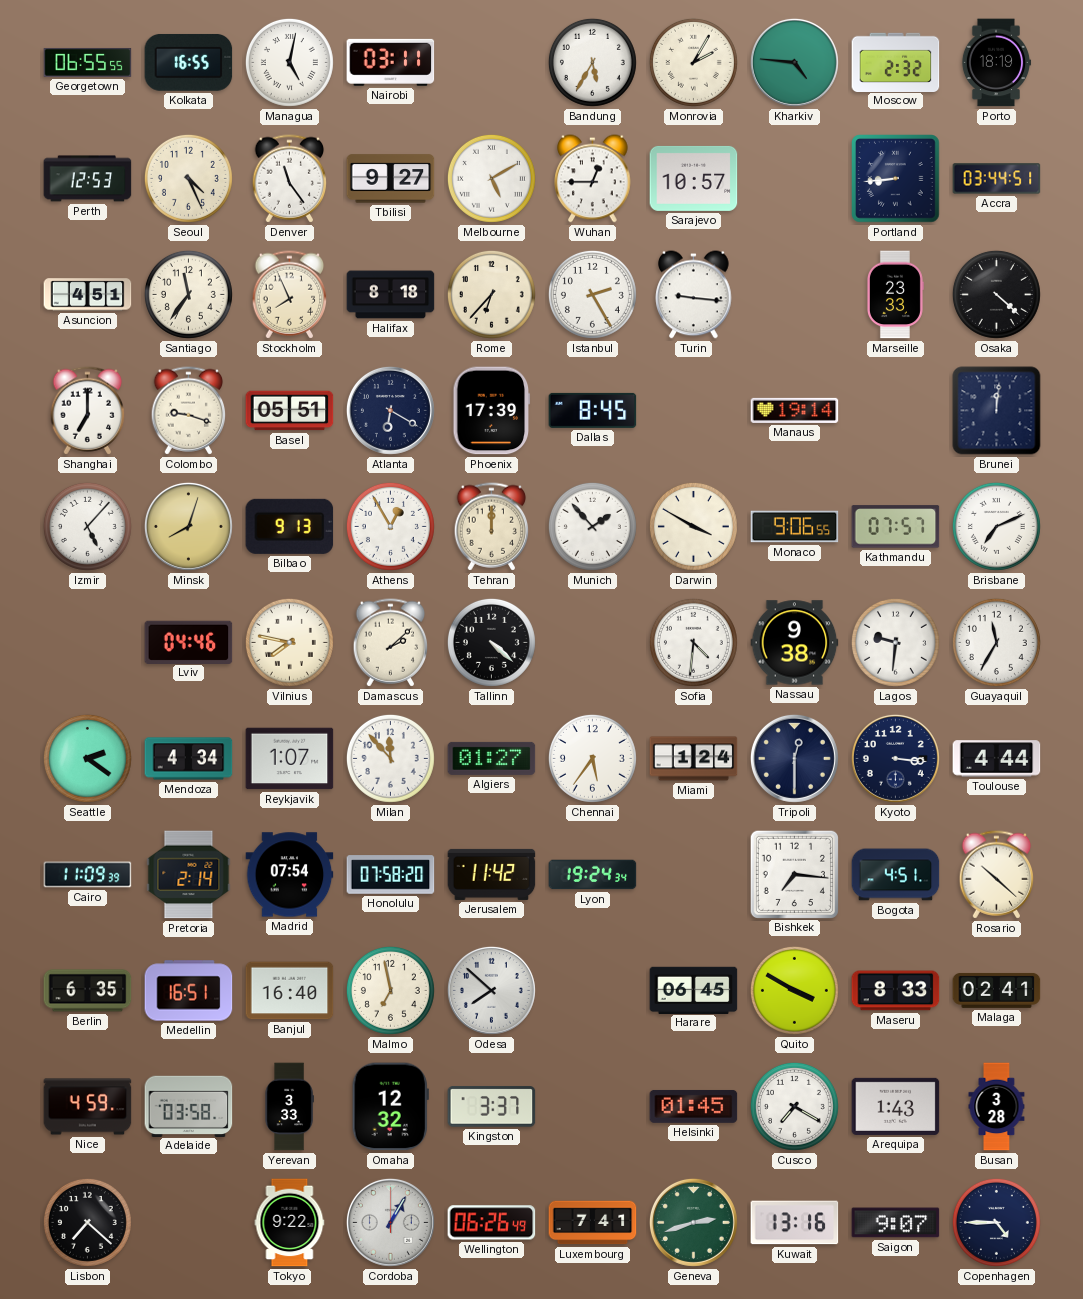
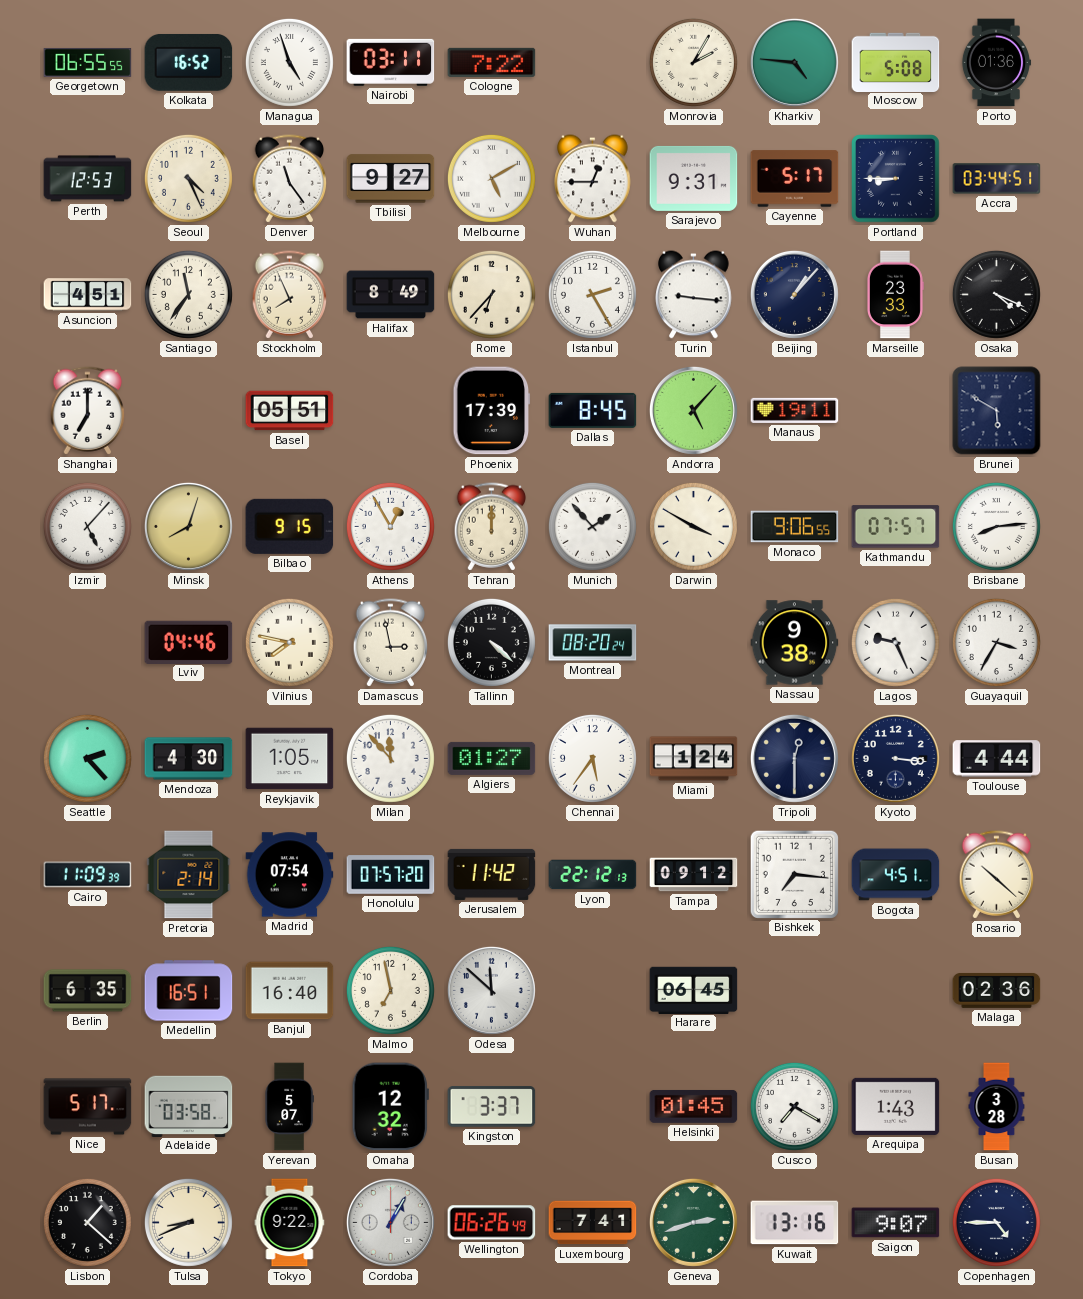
Kolkata: 16:55 -> 16:52 (189, 62)
Managua: 5:02 -> 4:57 (289, 62)
Cologne: none -> 7:22 (492, 62)
Bandung: 5:35 -> none (592, 62)
Moscow: 2:32 -> 5:08 (896, 62)
Porto: 18:19 -> 01:36 (996, 63)
Sarajevo: 10:57 -> 9:31 (694, 178)
Cayenne: none -> 5:17 (795, 179)
Portland: 8:44 -> 8:45 (896, 179)
Halifax: 8:18 -> 8:49 (391, 295)
Beijing: none -> 1:07 (794, 294)
Osaka: 4:22 -> 4:19 (996, 294)
Colombo: 9:18 -> none (189, 411)
Atlanta: 6:20 -> none (390, 410)
Andorra: none -> 5:07 (693, 410)
Manaus: 19:14 -> 19:11 (795, 410)
Brunei: 12:01 -> 5:50 (997, 411)
Bilbao: 9:13 -> 9:15 (290, 526)
Brisbane: 7:11 -> 8:14 (996, 526)
Damascus: 2:08 -> 2:58 (391, 643)
Montreal: none -> 08:20 (593, 643)
Sofia: 4:31 -> none (693, 642)
Lagos: 9:31 -> 9:26 (895, 642)
Guayaquil: 11:35 -> 3:35 (996, 642)
Seattle: 2:21 -> 2:23 (87, 758)
Mendoza: 4:34 -> 4:30 (189, 759)
Reykjavik: 1:07 -> 1:05 (290, 759)
Honolulu: 07:58 -> 07:57 (391, 875)
Lyon: 19:24 -> 22:12 (593, 875)
Tampa: none -> 09:12 (694, 875)
Odesa: 7:52 -> 11:52 (491, 990)
Quito: 3:50 -> none (794, 990)
Maseru: 8:33 -> none (896, 991)
Malaga: 02:41 -> 02:36 (997, 990)
Nice: 4:59 -> 5:17 (88, 1107)
Yerevan: 3:33 -> 5:07 (289, 1107)
Lisbon: 7:22 -> 1:22 (87, 1222)
Tulsa: none -> 8:41 (188, 1222)
